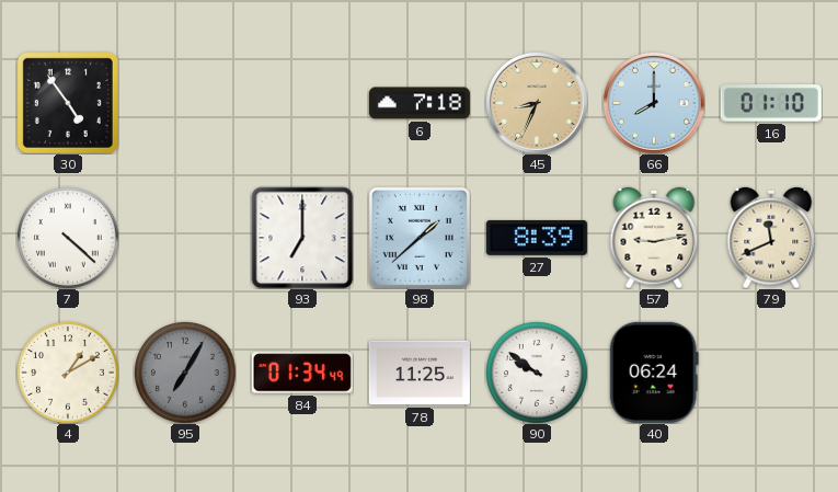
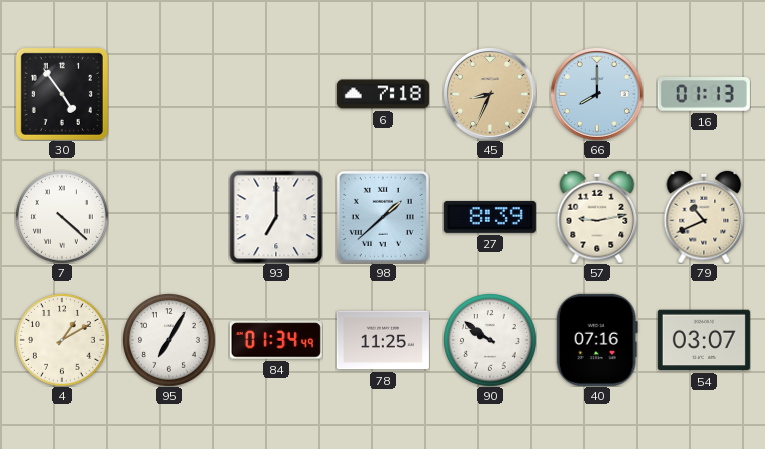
16: 01:10 -> 01:13 (704, 95)
79: 11:41 -> 10:41 (704, 217)
95 dial: grey -> white (169, 340)
40: 06:24 -> 07:16 (597, 340)
54: none -> 03:07 (704, 340)
